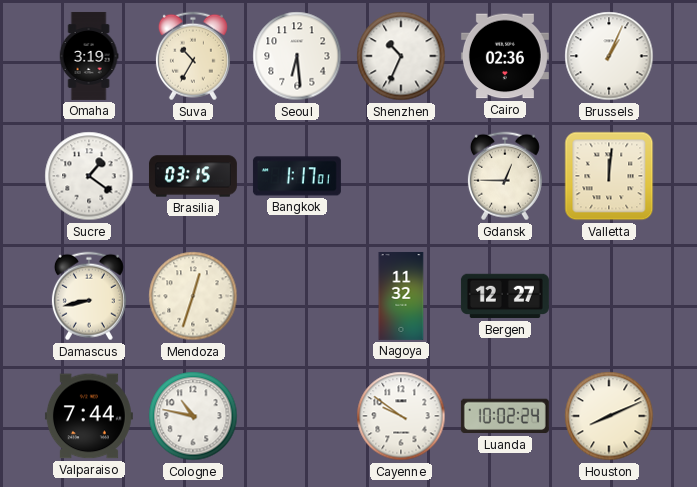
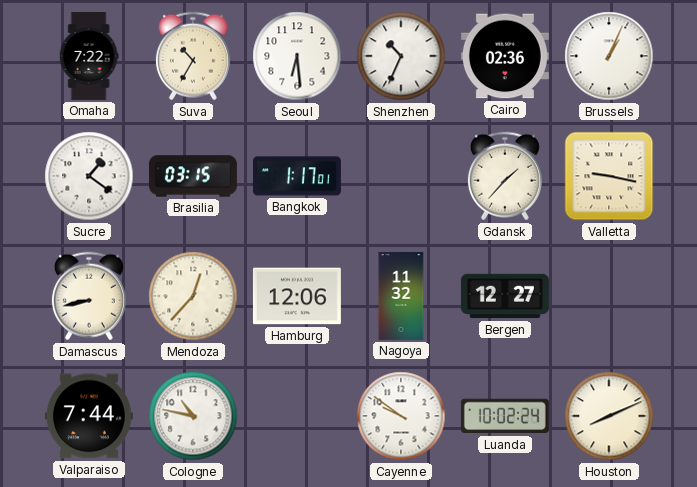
Omaha: 3:19 -> 7:22 (89, 56)
Gdansk: 12:45 -> 1:37 (505, 176)
Valletta: 12:01 -> 9:17 (609, 176)
Mendoza: 12:33 -> 12:37 (193, 296)
Hamburg: none -> 12:06 (297, 296)
